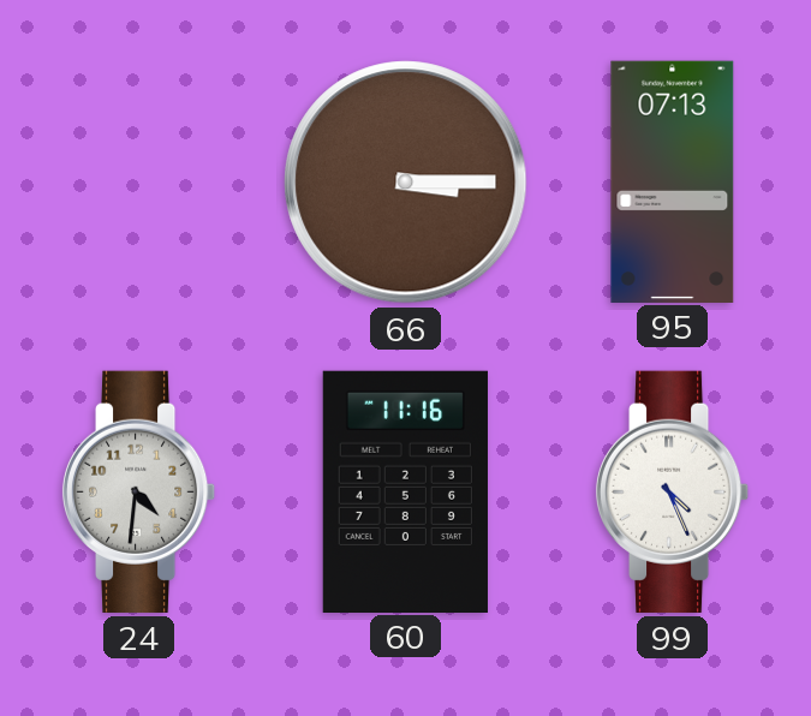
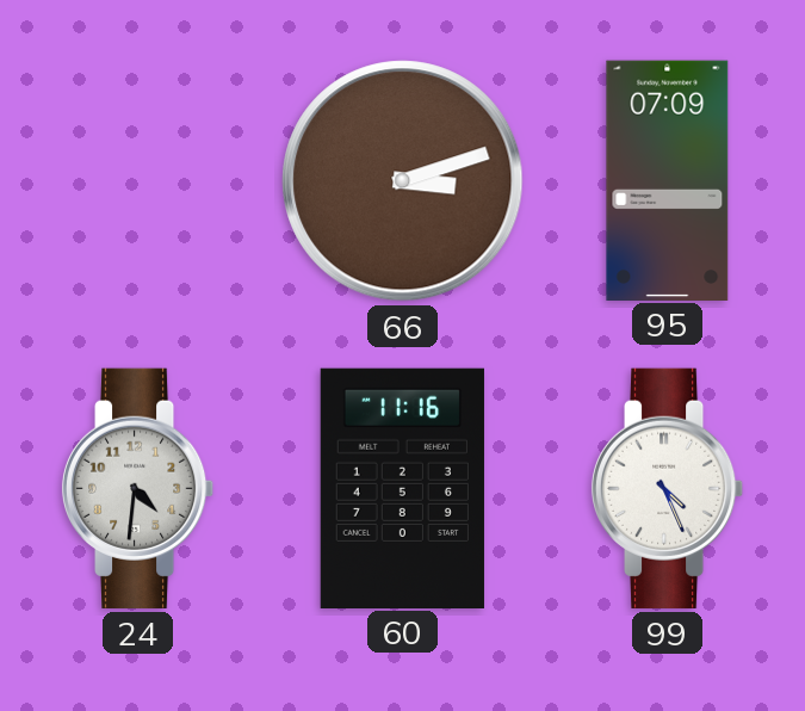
66: 3:15 -> 3:12 (403, 181)
95: 07:13 -> 07:09 (668, 180)
